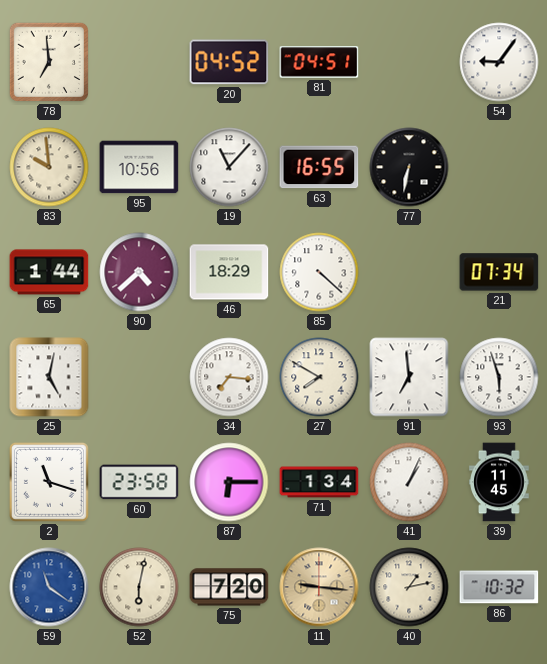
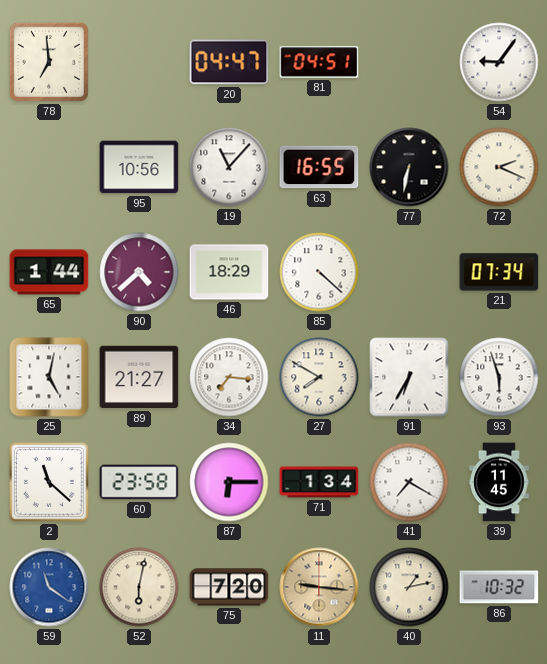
20: 04:52 -> 04:47 (229, 62)
83: 9:59 -> none (49, 167)
72: none -> 2:19 (499, 167)
89: none -> 21:27 (139, 377)
91: 6:59 -> 6:35 (409, 377)
2: 11:18 -> 11:22 (49, 482)
41: 1:04 -> 7:20 (409, 482)
